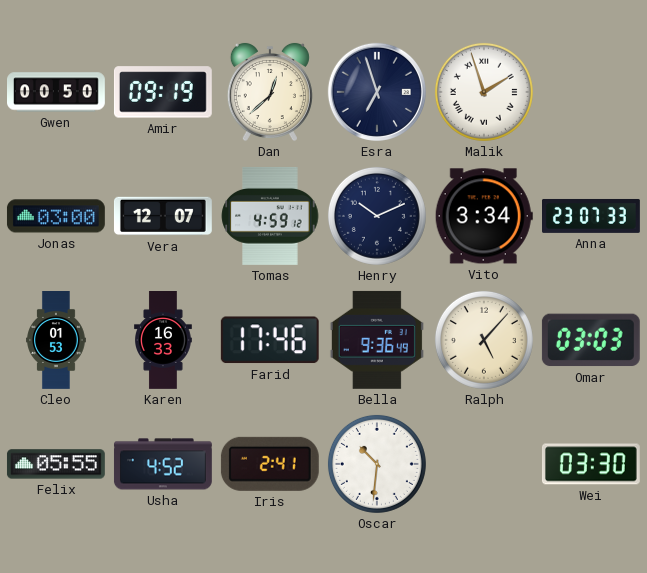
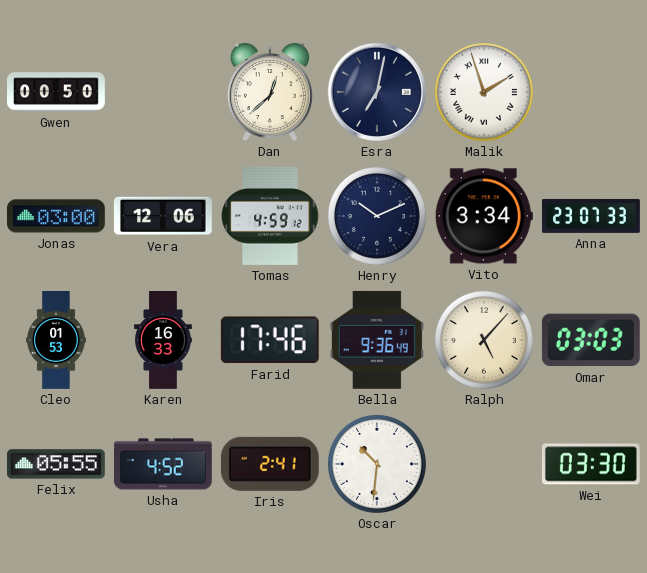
Amir: 09:19 -> none (163, 92)
Esra: 6:57 -> 7:02 (377, 92)
Vera: 12:07 -> 12:06 (163, 216)
